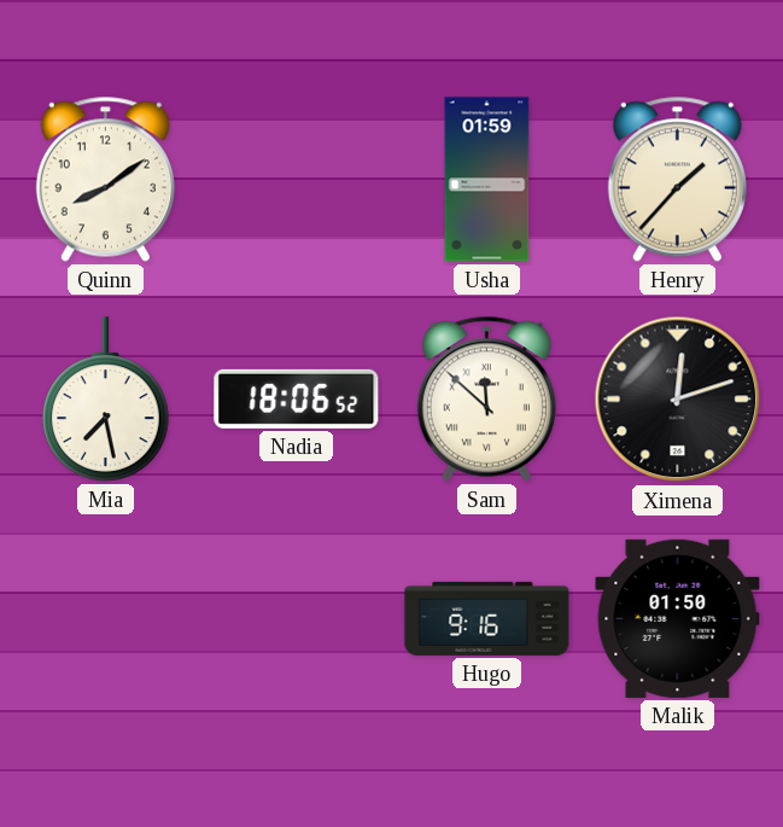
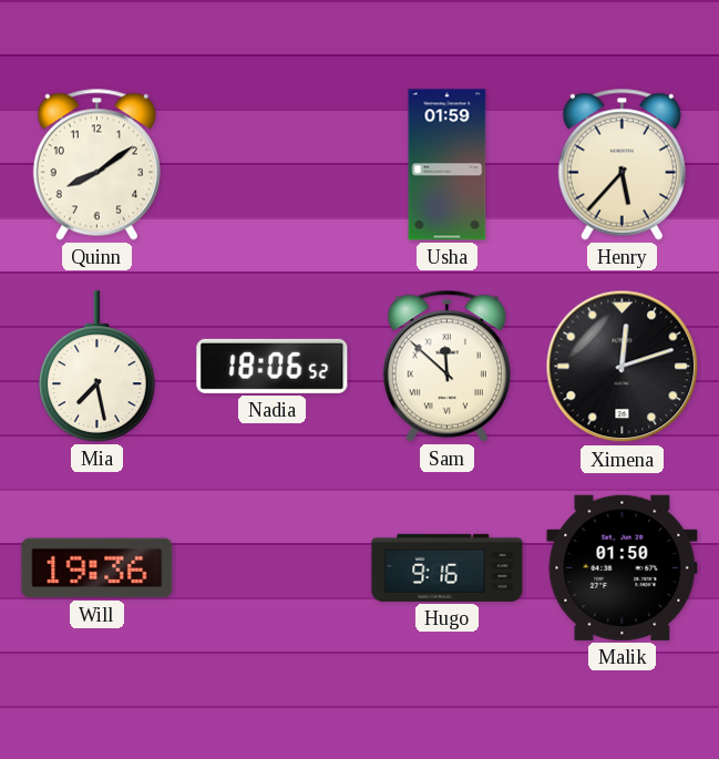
Henry: 1:37 -> 5:37 (622, 164)
Will: none -> 19:36 (97, 568)
